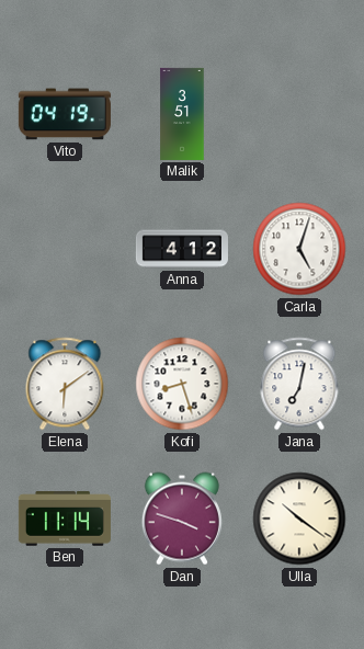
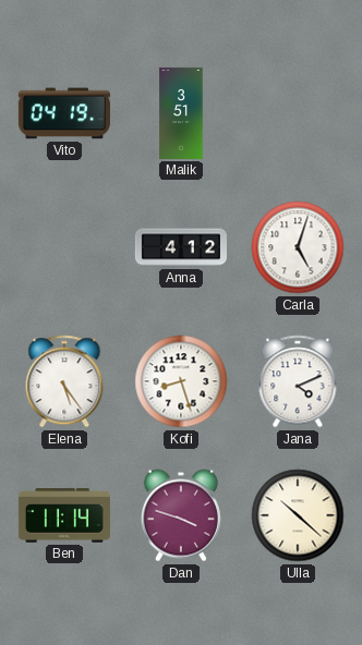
Elena: 6:09 -> 5:24 (64, 381)
Jana: 7:02 -> 4:11 (298, 381)
Ulla: 10:21 -> 10:22 (298, 515)
